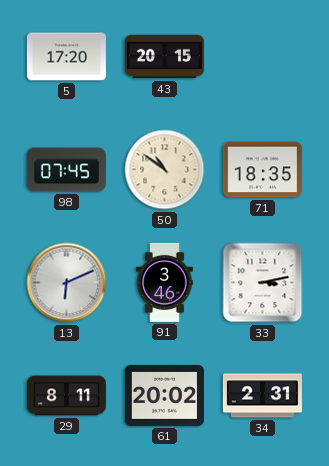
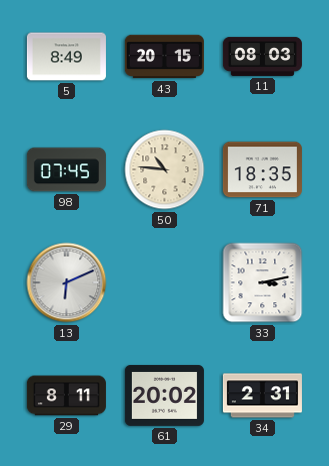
5: 17:20 -> 8:49 (66, 57)
11: none -> 08:03 (262, 56)
50: 10:51 -> 10:46 (165, 170)
91: 3:46 -> none (165, 282)
